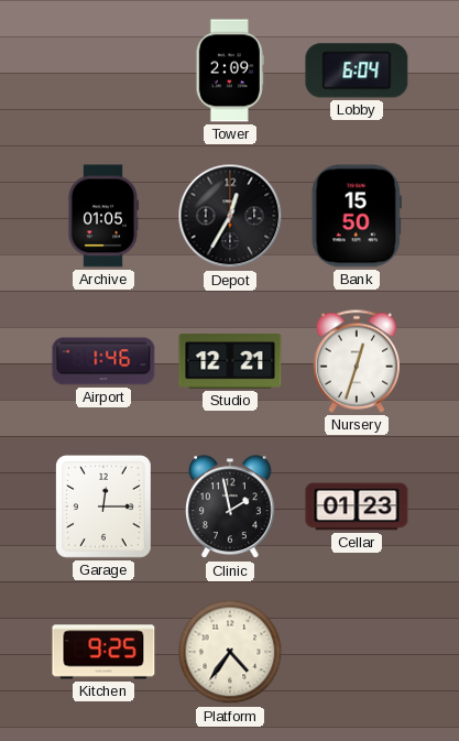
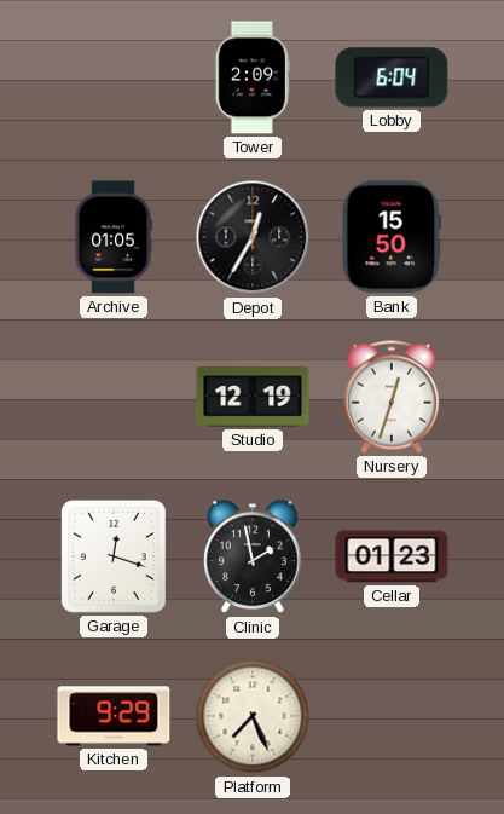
Airport: 1:46 -> none (103, 361)
Studio: 12:21 -> 12:19 (253, 398)
Garage: 12:15 -> 12:18 (114, 558)
Kitchen: 9:25 -> 9:29 (114, 716)
Platform: 4:36 -> 7:26 (253, 716)
